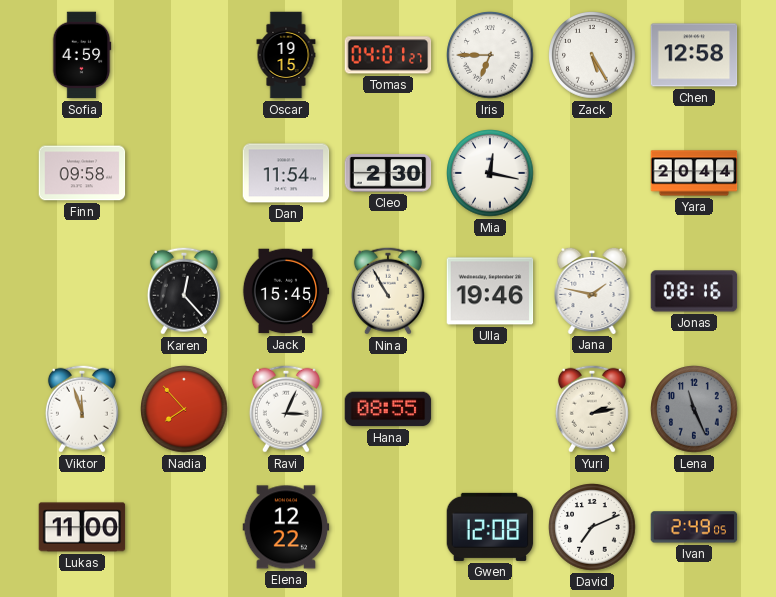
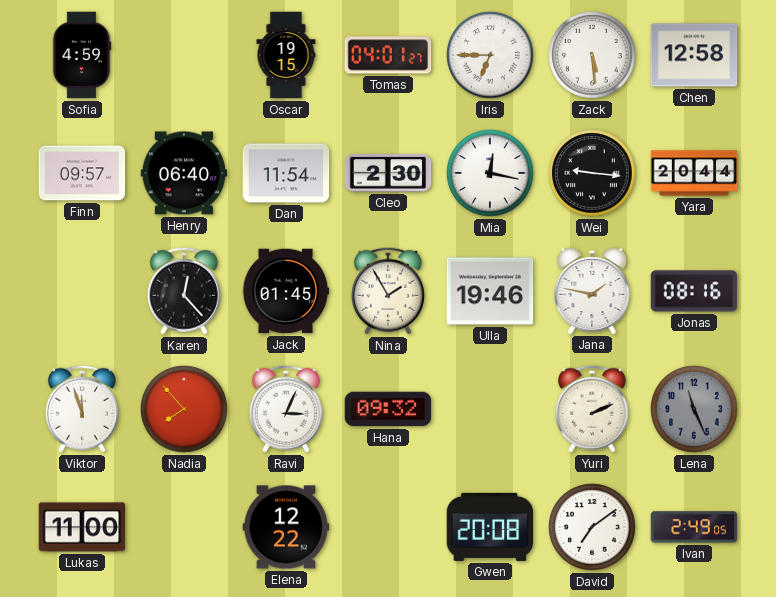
Zack: 5:25 -> 5:29 (592, 55)
Finn: 09:58 -> 09:57 (82, 173)
Henry: none -> 06:40 (184, 173)
Wei: none -> 9:16 (592, 173)
Jack: 15:45 -> 01:45 (286, 291)
Nina: 10:55 -> 1:55 (388, 291)
Hana: 08:55 -> 09:32 (388, 409)
Yuri: 2:13 -> 2:11 (592, 409)
Gwen: 12:08 -> 20:08 (490, 527)
David: 7:11 -> 7:09 (592, 527)
